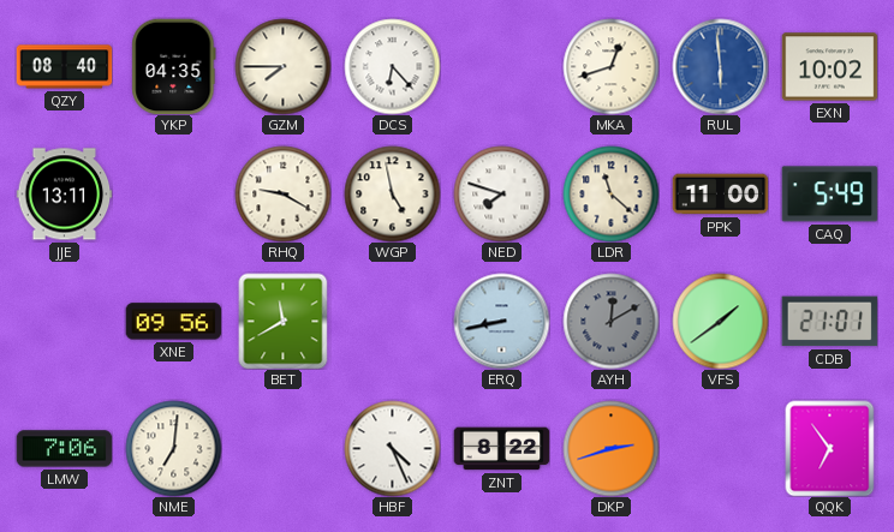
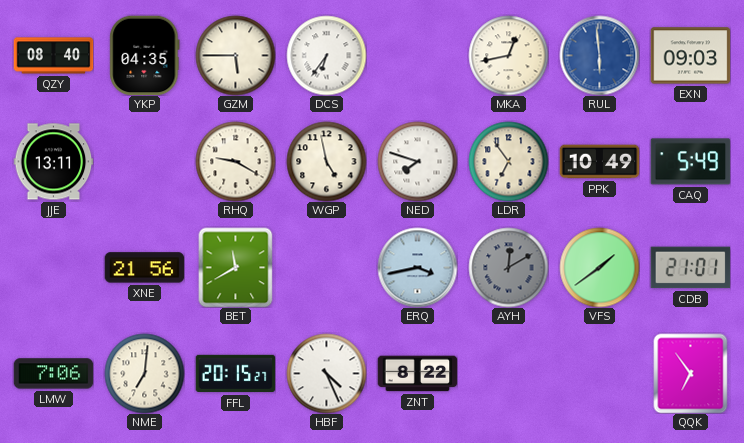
GZM: 7:45 -> 5:45 (235, 55)
DCS: 6:23 -> 6:36 (326, 55)
MKA: 12:42 -> 12:43 (508, 55)
EXN: 10:02 -> 09:03 (690, 56)
LDR: 11:22 -> 6:54 (508, 161)
PPK: 11:00 -> 10:49 (599, 162)
XNE: 09:56 -> 21:56 (144, 268)
ERQ: 8:43 -> 3:43 (417, 267)
FFL: none -> 20:15 (235, 374)
DKP: 2:42 -> none (610, 448)
